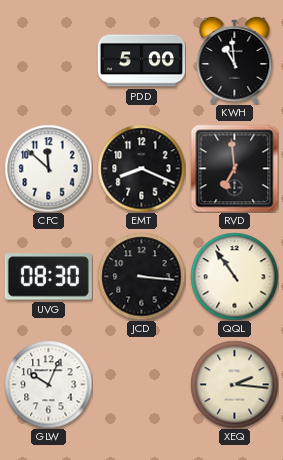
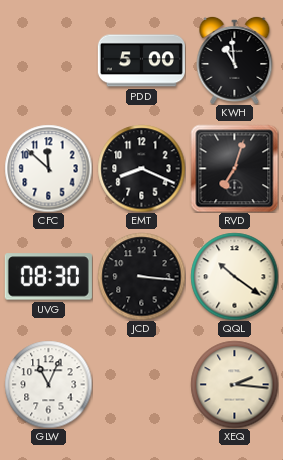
RVD: 6:59 -> 7:03 (234, 168)
QQL: 10:54 -> 10:21 (234, 276)
GLW: 10:04 -> 11:04 (48, 384)
